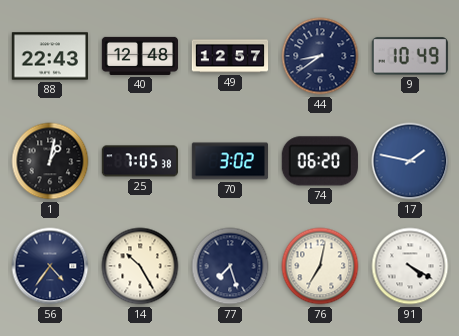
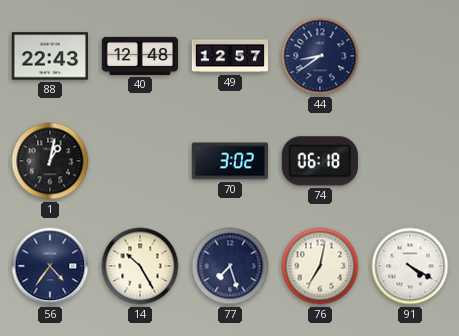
9: 10:49 -> none (410, 56)
25: 7:05 -> none (140, 161)
74: 06:20 -> 06:18 (320, 161)
17: 1:47 -> none (410, 161)
